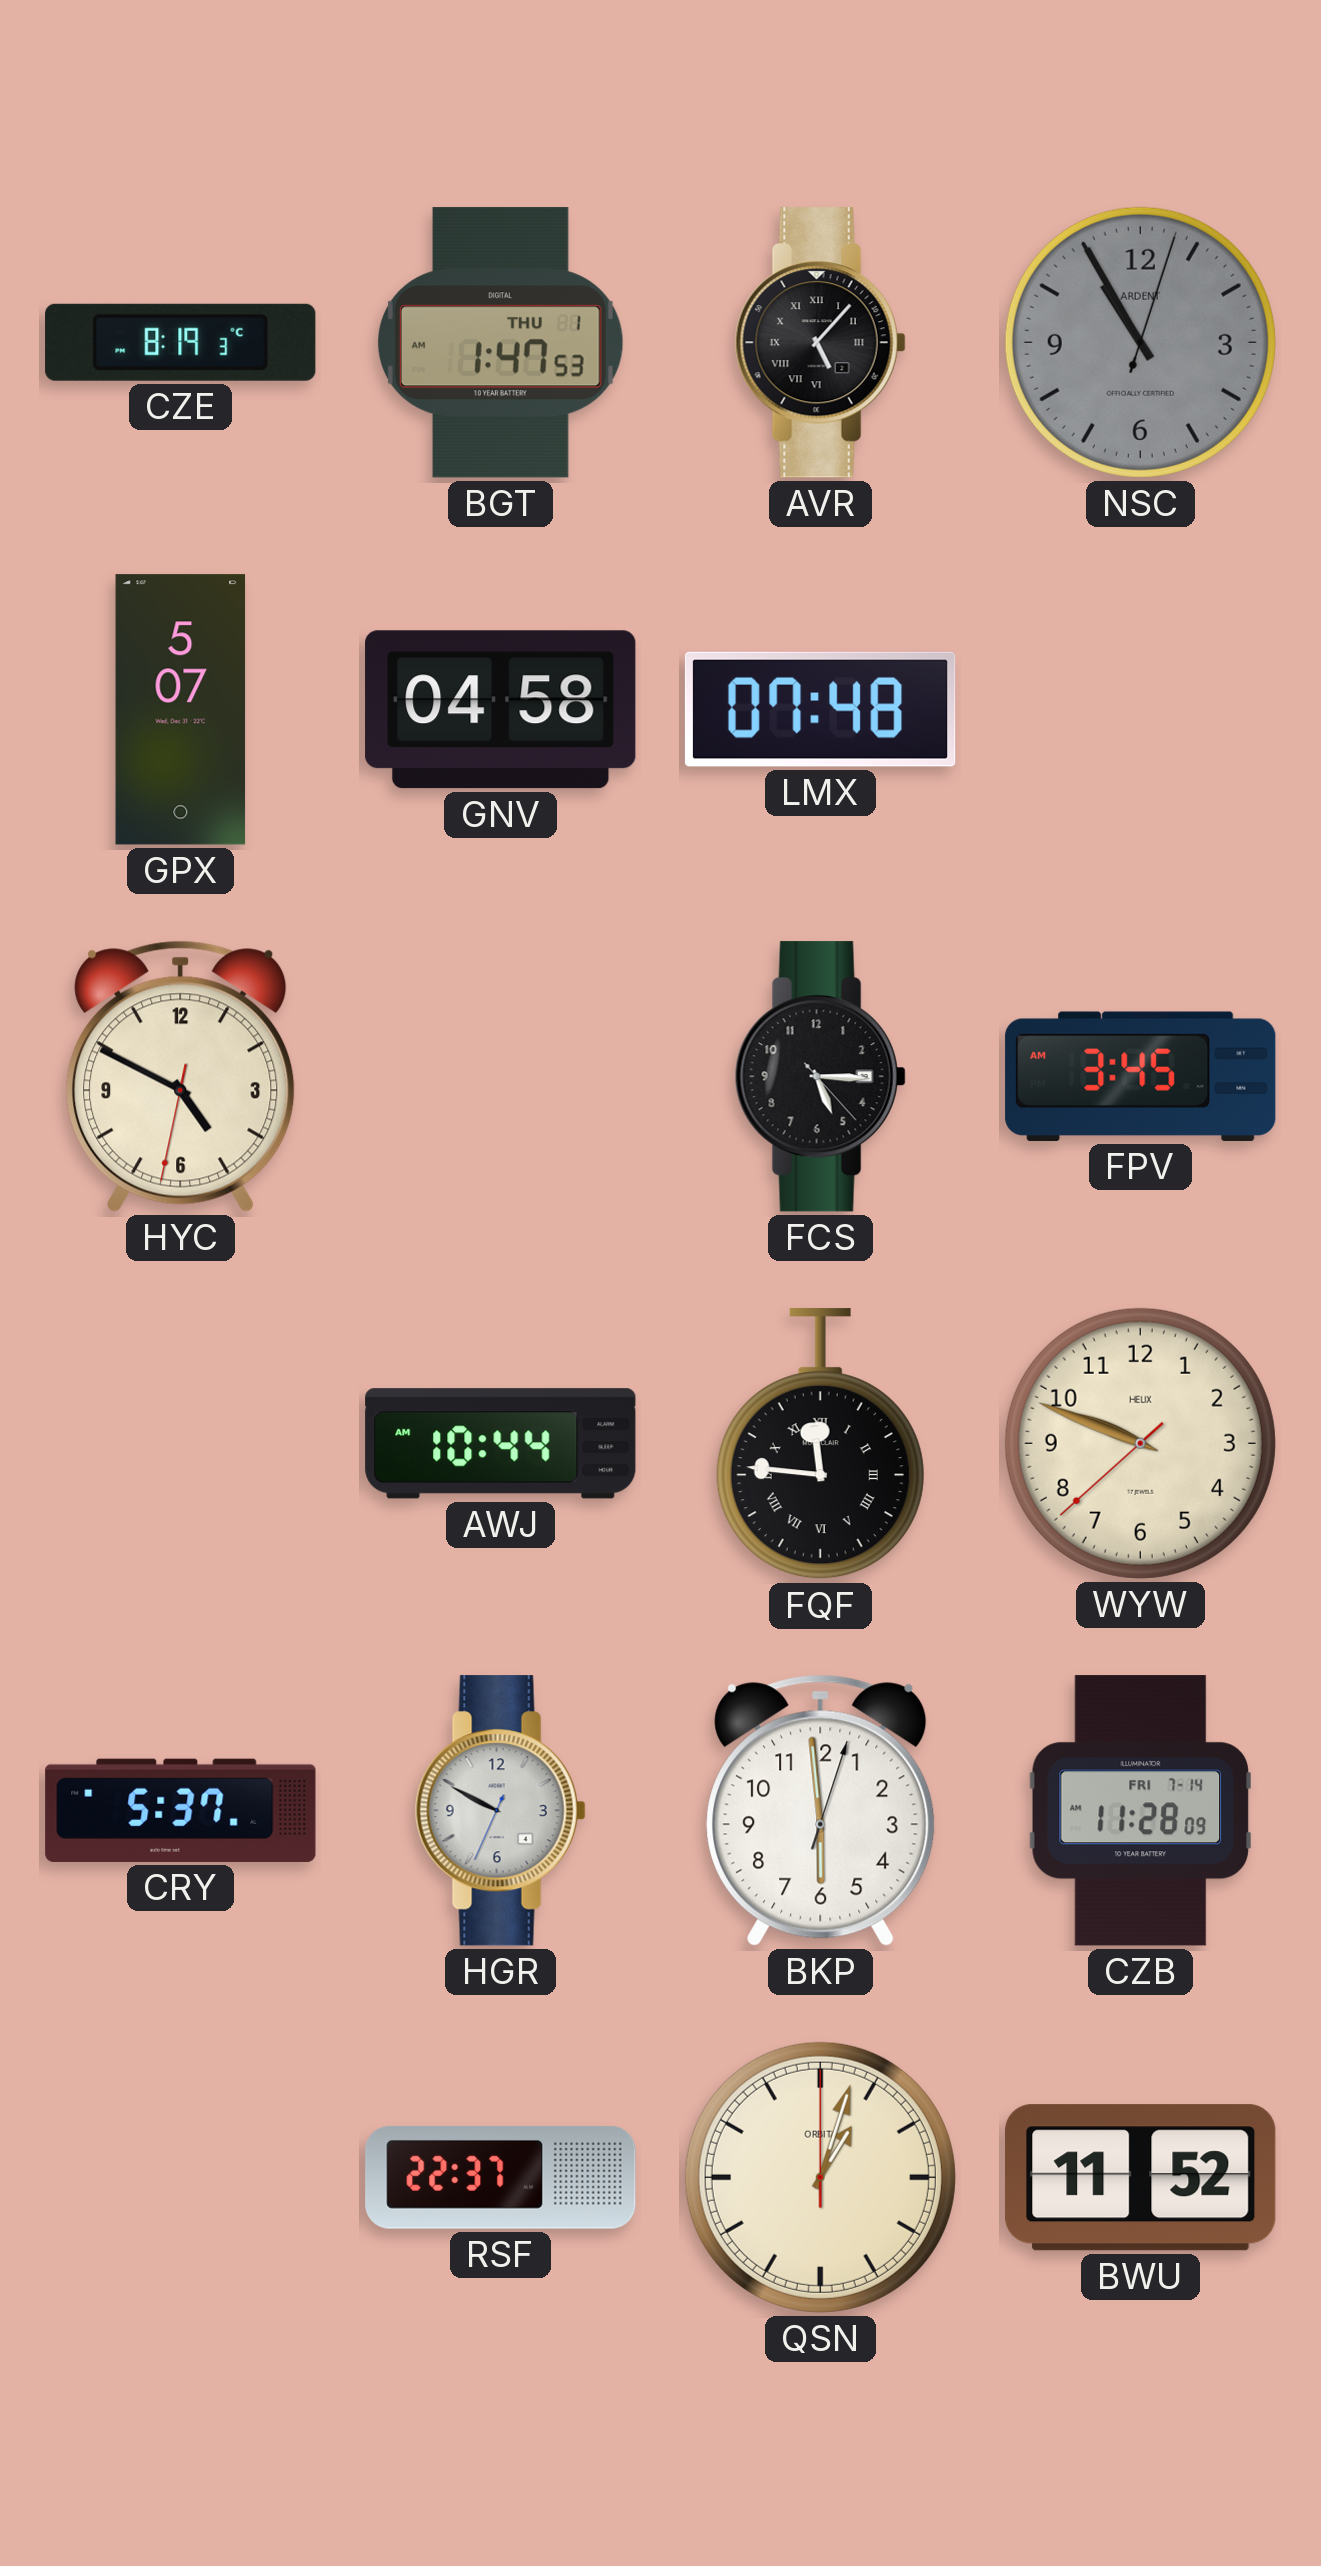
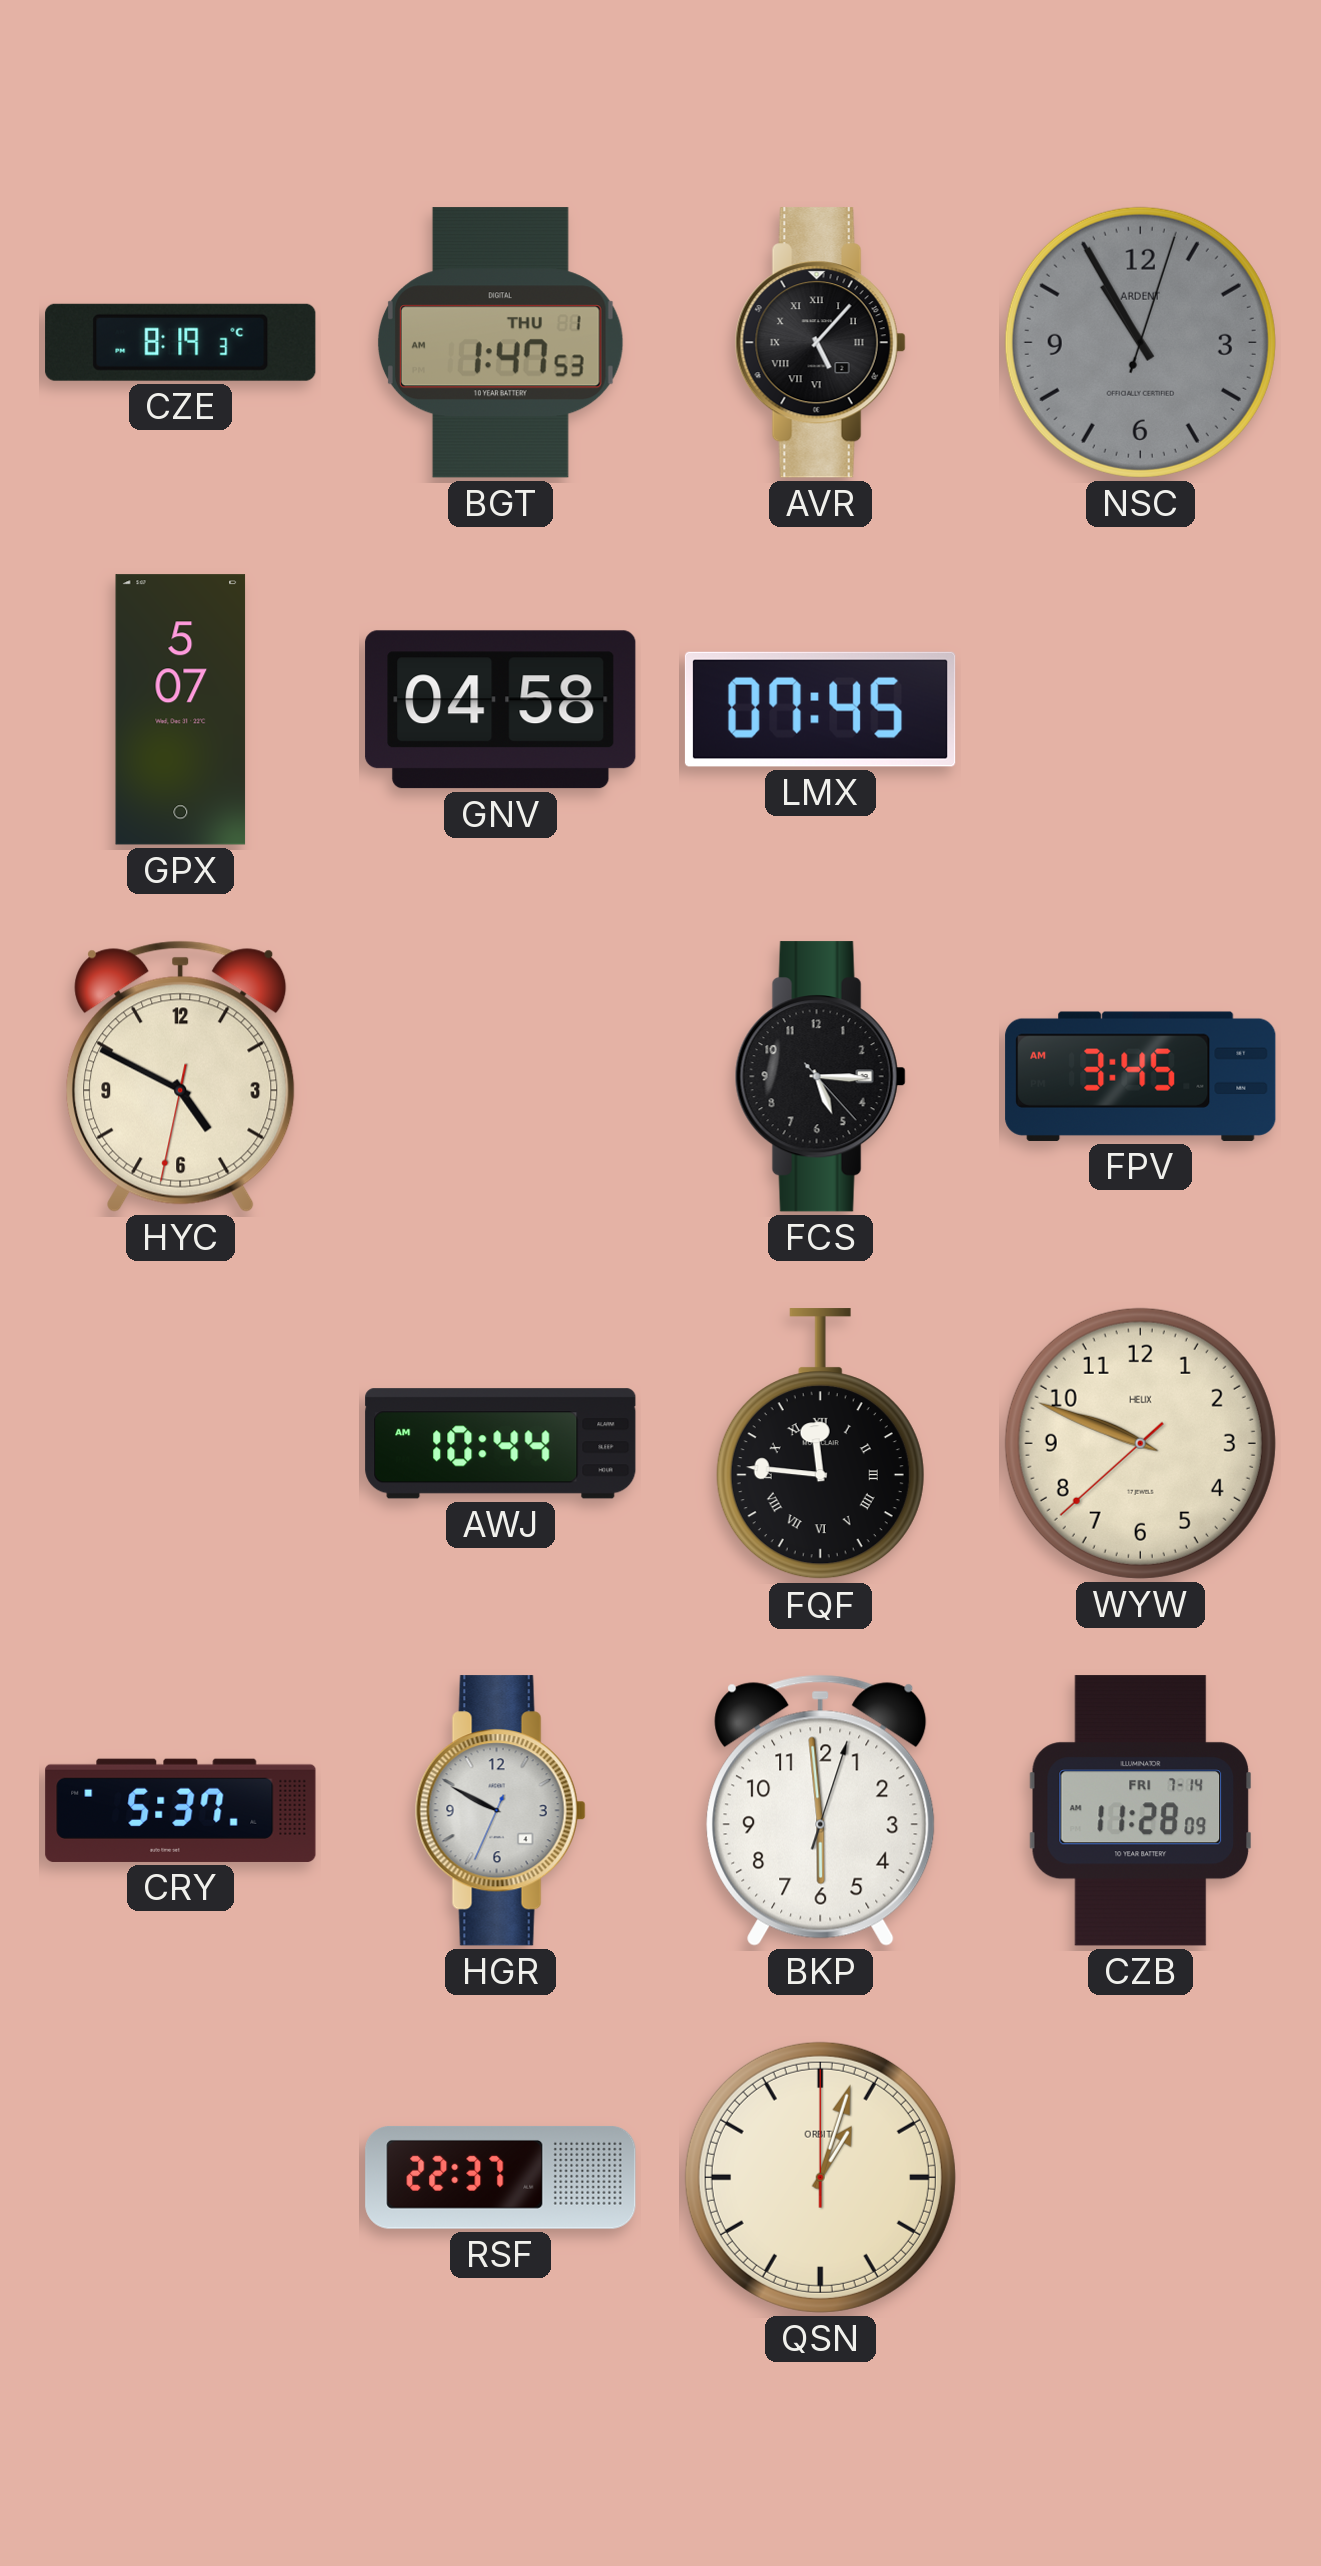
LMX: 07:48 -> 07:45 (820, 709)
BWU: 11:52 -> none (1141, 2178)
